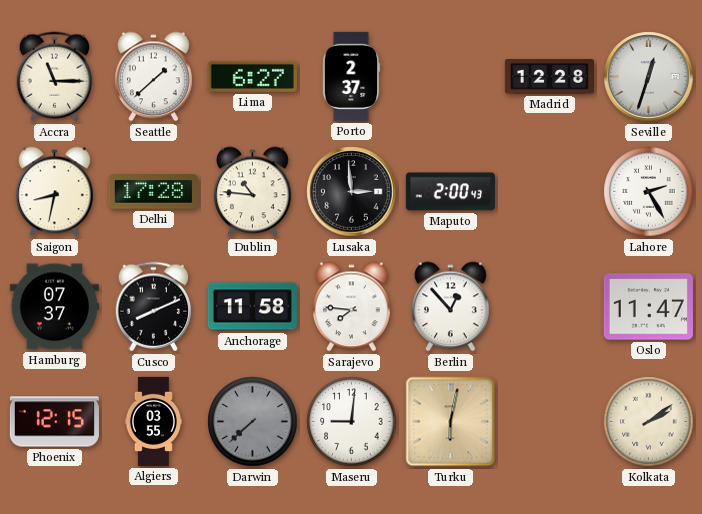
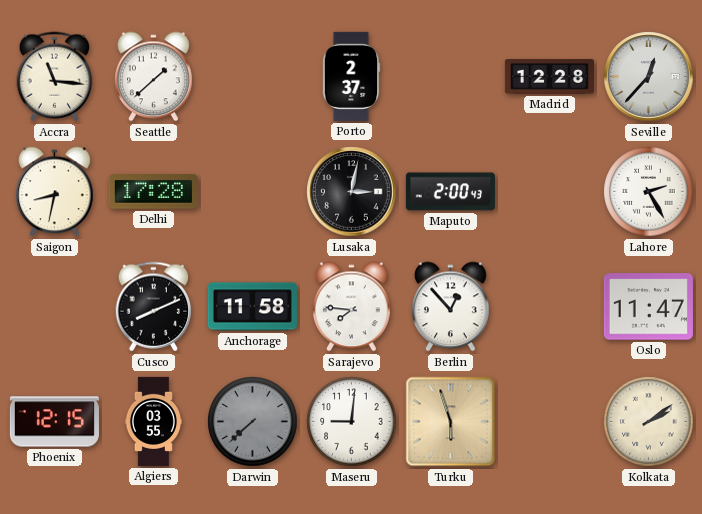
Accra: 11:15 -> 11:16 (55, 77)
Lima: 6:27 -> none (252, 76)
Seville: 12:33 -> 12:37 (649, 77)
Dublin: 10:46 -> none (253, 192)
Lusaka: 2:59 -> 3:02 (352, 192)
Hamburg: 07:37 -> none (54, 307)
Turku: 6:02 -> 5:57 (451, 422)
